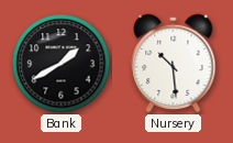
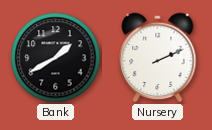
Nursery: 10:29 -> 2:11 (158, 58)
